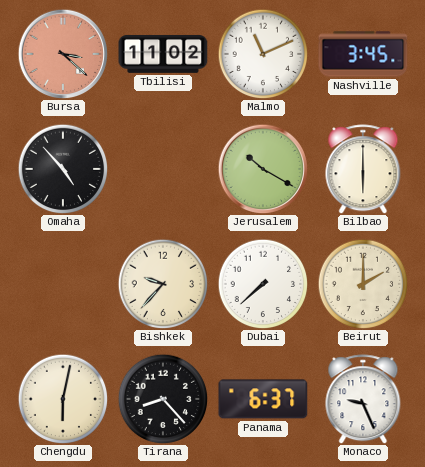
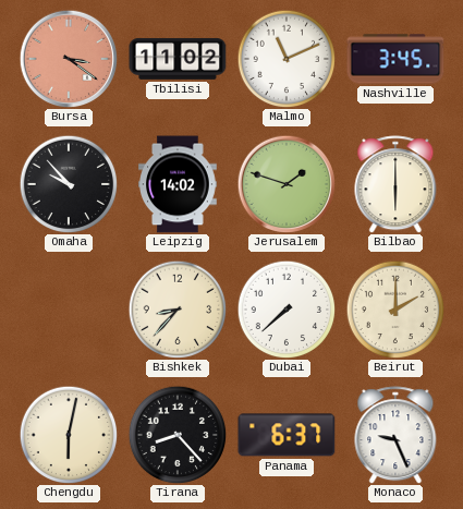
Bursa: 3:22 -> 3:21 (69, 59)
Omaha: 4:53 -> 9:53 (69, 184)
Leipzig: none -> 14:02 (179, 184)
Jerusalem: 10:20 -> 1:48 (287, 184)
Bishkek: 9:37 -> 8:37 (178, 310)
